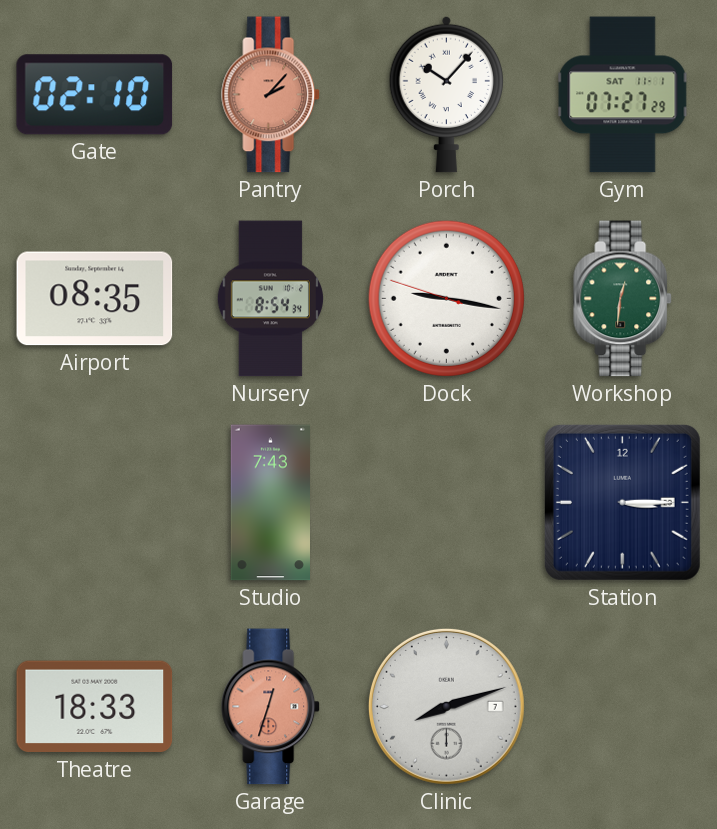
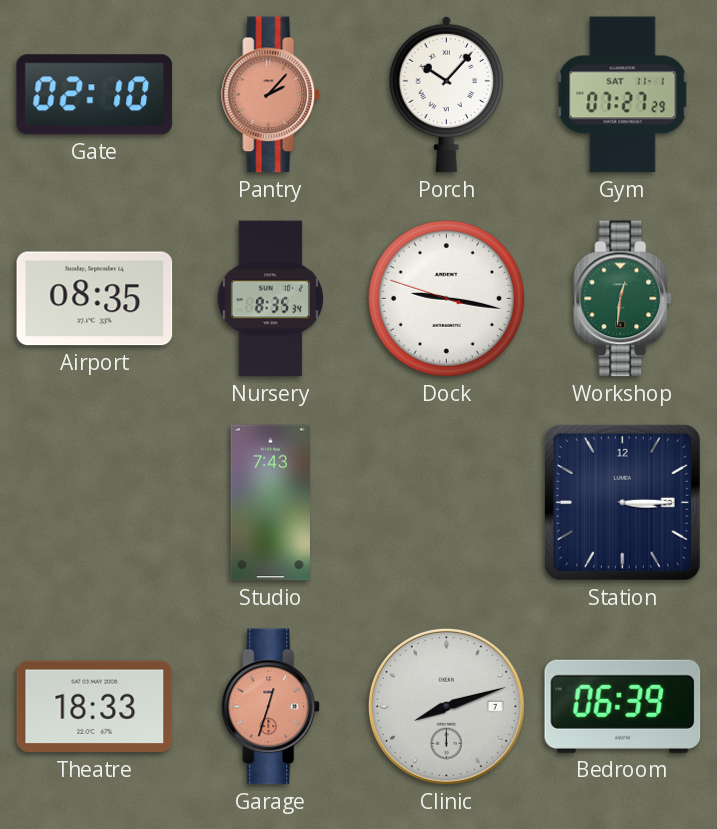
Nursery: 8:54 -> 8:35 (270, 299)
Bedroom: none -> 06:39 (623, 706)
